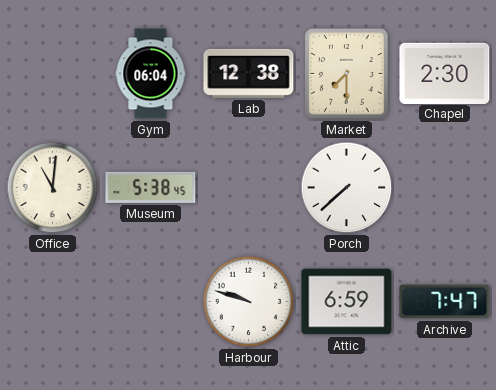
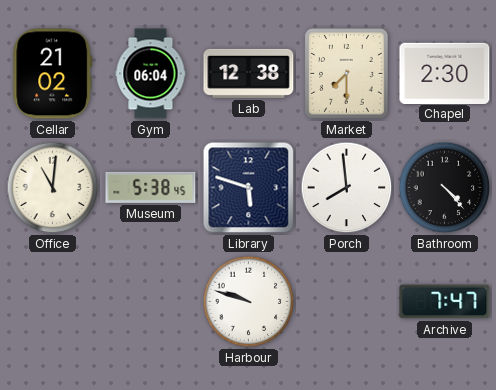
Cellar: none -> 21:02 (53, 74)
Library: none -> 5:48 (249, 188)
Porch: 7:38 -> 7:59 (347, 188)
Bathroom: none -> 4:23 (445, 188)
Attic: 6:59 -> none (347, 302)
